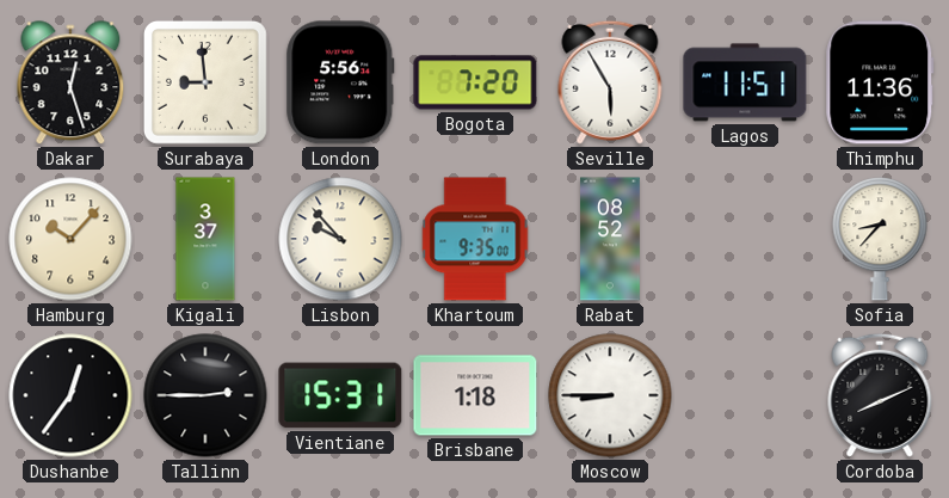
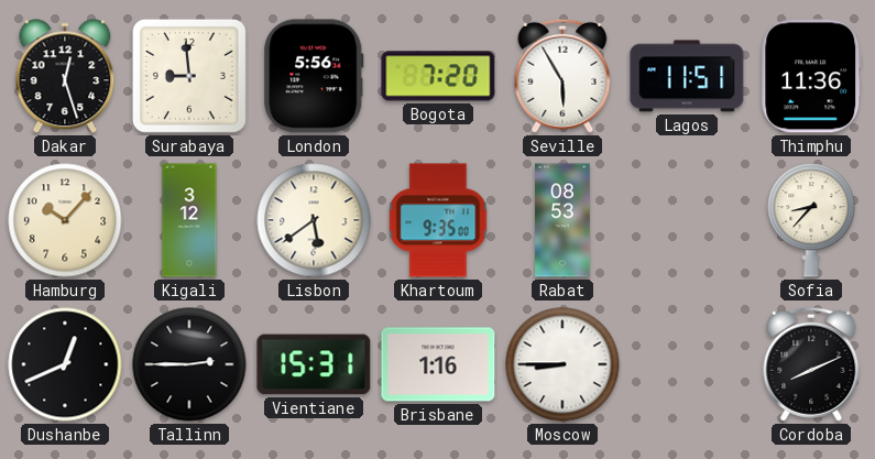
Kigali: 3:37 -> 3:12 (189, 220)
Lisbon: 9:53 -> 5:39 (314, 220)
Rabat: 08:52 -> 08:53 (562, 220)
Dushanbe: 12:36 -> 12:41 (65, 364)
Brisbane: 1:18 -> 1:16 (438, 364)
